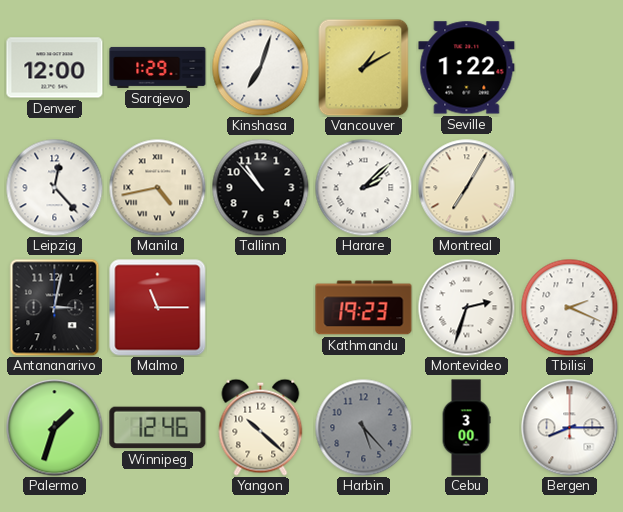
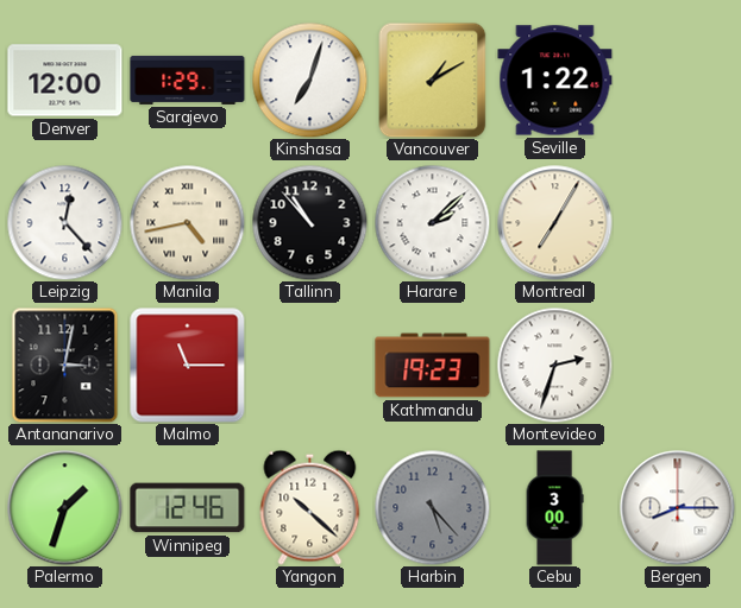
Tbilisi: 2:19 -> none (569, 307)
